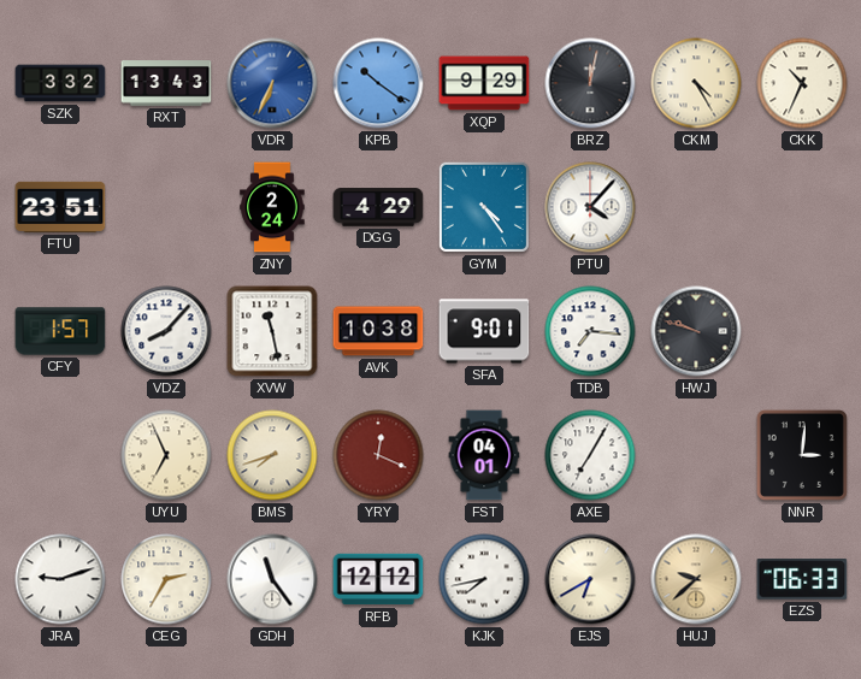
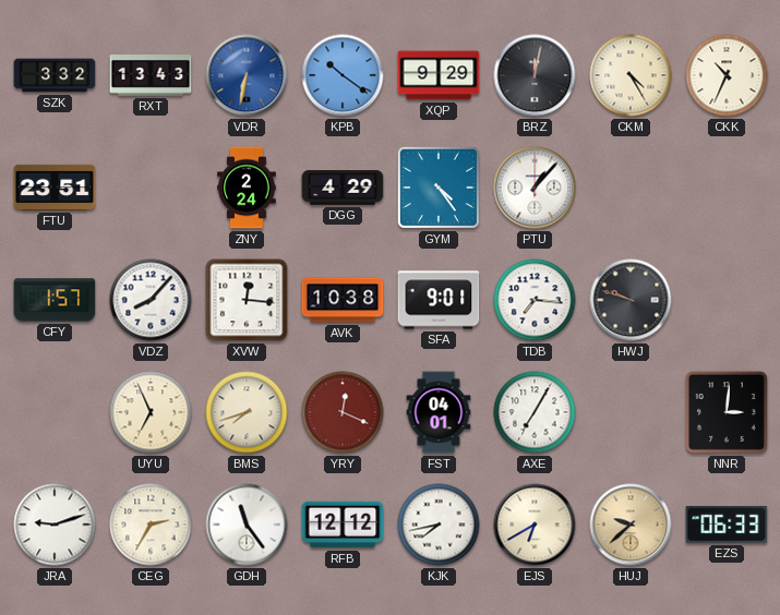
VDR: 6:34 -> 6:32 (247, 75)
PTU: 4:07 -> 1:07 (535, 188)
XVW: 11:28 -> 12:16 (247, 300)
